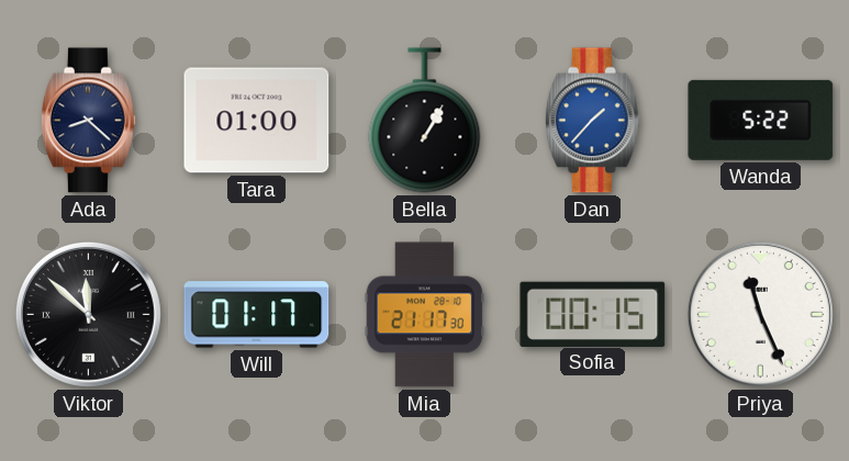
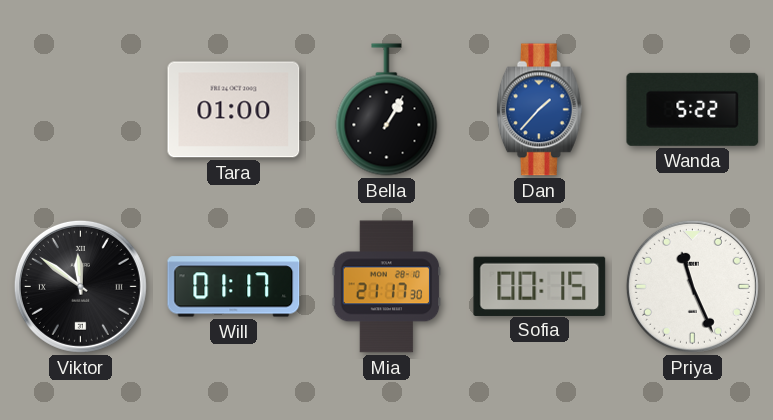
Ada: 8:22 -> none (88, 121)
Viktor: 11:52 -> 11:51 (80, 286)
